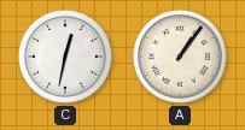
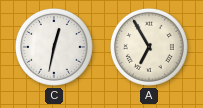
A: 1:06 -> 6:55 (149, 47)
